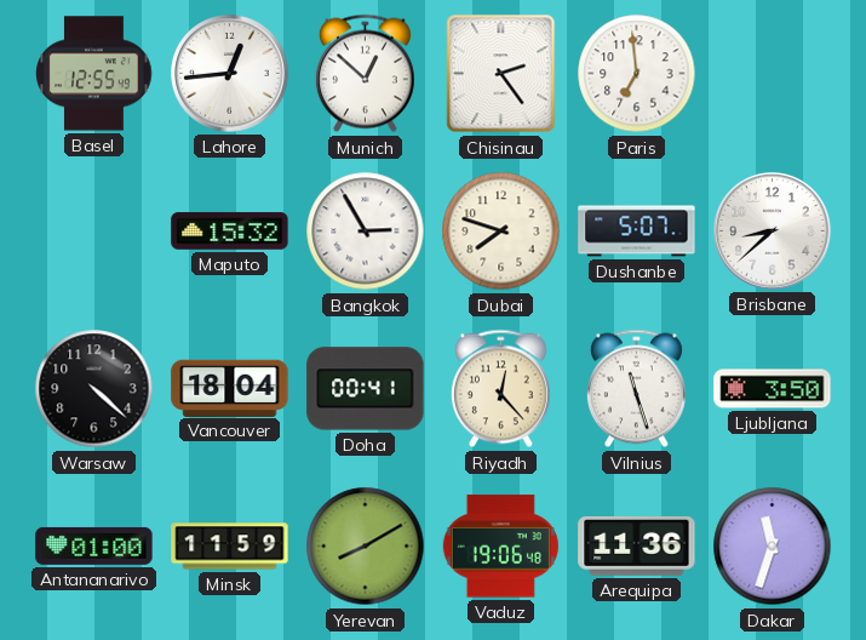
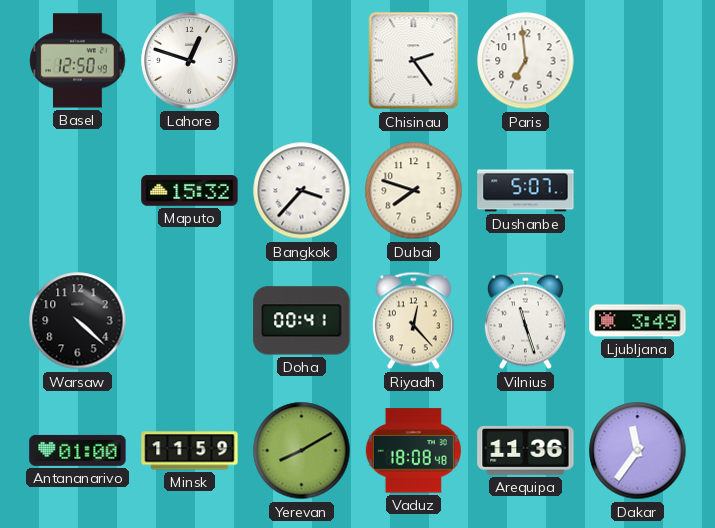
Basel: 12:55 -> 12:50 (78, 61)
Lahore: 12:44 -> 12:48 (190, 61)
Munich: 12:52 -> none (365, 74)
Bangkok: 2:55 -> 3:37 (302, 191)
Brisbane: 8:38 -> none (773, 232)
Vancouver: 18:04 -> none (230, 388)
Ljubljana: 3:50 -> 3:49 (638, 321)
Vaduz: 19:06 -> 18:08 (413, 451)
Dakar: 11:33 -> 11:36 (638, 451)
